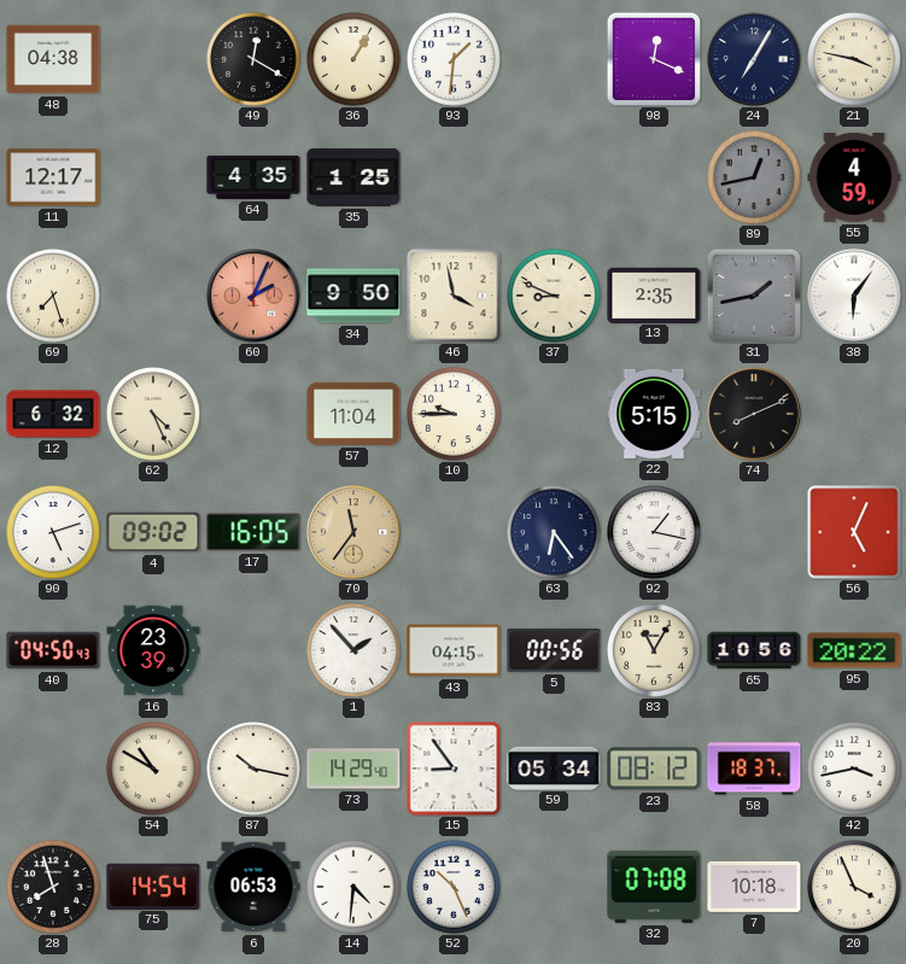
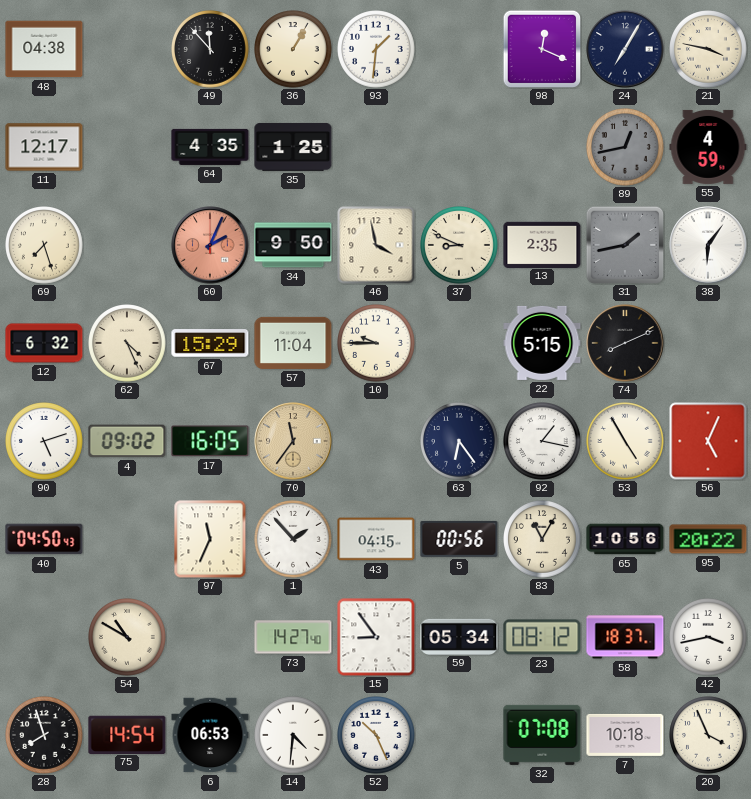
49: 12:20 -> 11:53 (211, 50)
67: none -> 15:29 (210, 343)
53: none -> 4:55 (626, 442)
16: 23:39 -> none (153, 650)
97: none -> 11:34 (210, 539)
87: 10:17 -> none (255, 770)
73: 14:29 -> 14:27 (293, 637)
